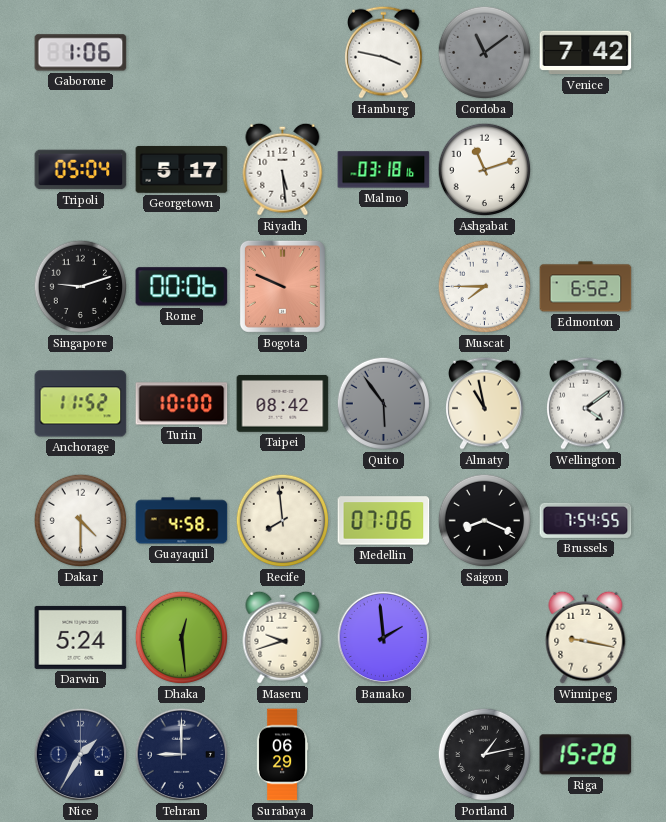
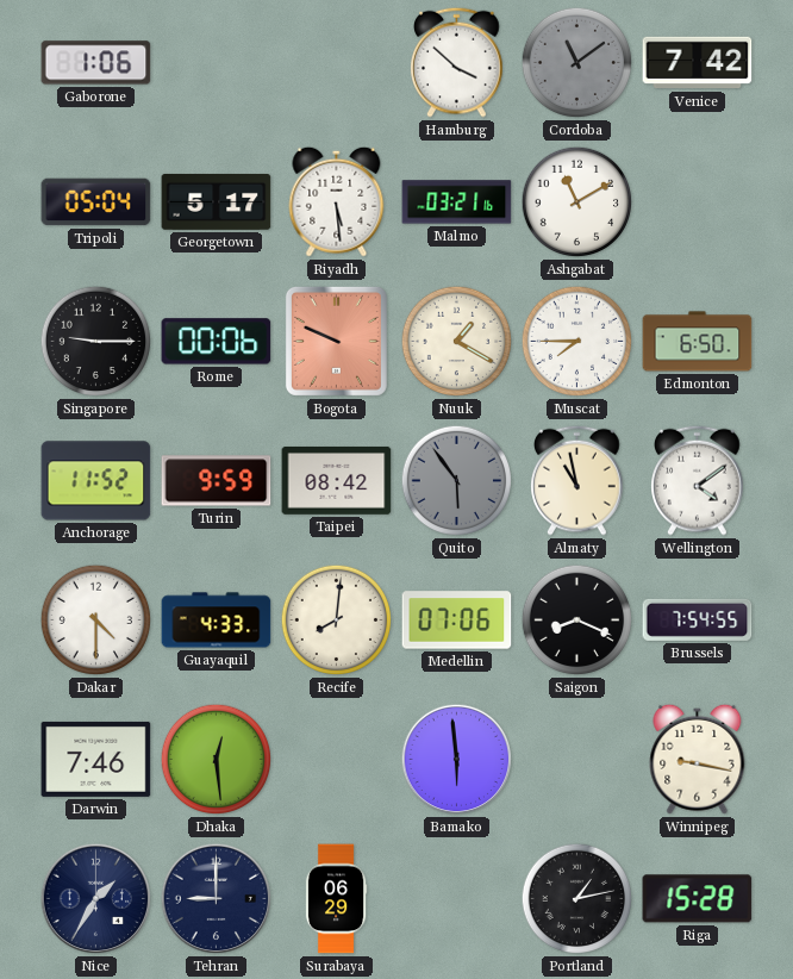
Hamburg: 3:47 -> 3:52 (457, 62)
Malmo: 03:18 -> 03:21 (457, 202)
Ashgabat: 11:12 -> 11:10 (577, 202)
Singapore: 9:12 -> 9:15 (96, 342)
Nuuk: none -> 1:20 (457, 342)
Edmonton: 6:52 -> 6:50 (698, 342)
Turin: 10:00 -> 9:59 (217, 481)
Guayaquil: 4:58 -> 4:33 (217, 621)
Recife: 7:59 -> 8:01 (337, 621)
Darwin: 5:24 -> 7:46 (96, 759)
Maseru: 9:42 -> none (283, 637)
Bamako: 1:59 -> 5:59 (457, 760)
